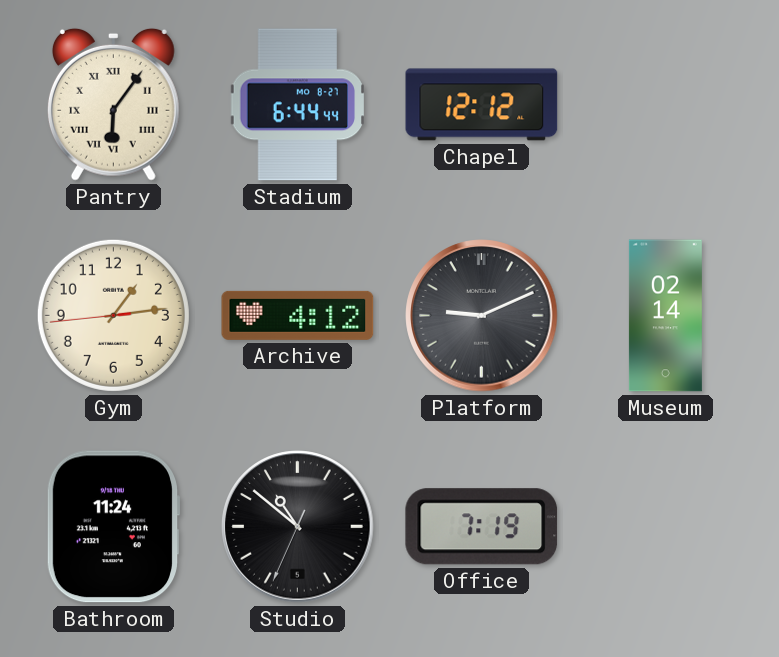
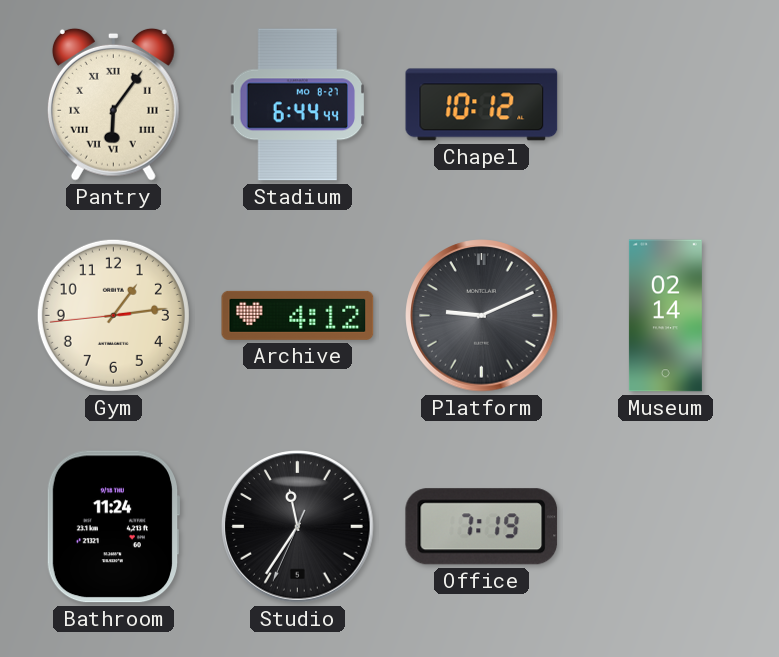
Chapel: 12:12 -> 10:12 (482, 105)
Studio: 10:51 -> 11:35 (298, 527)
